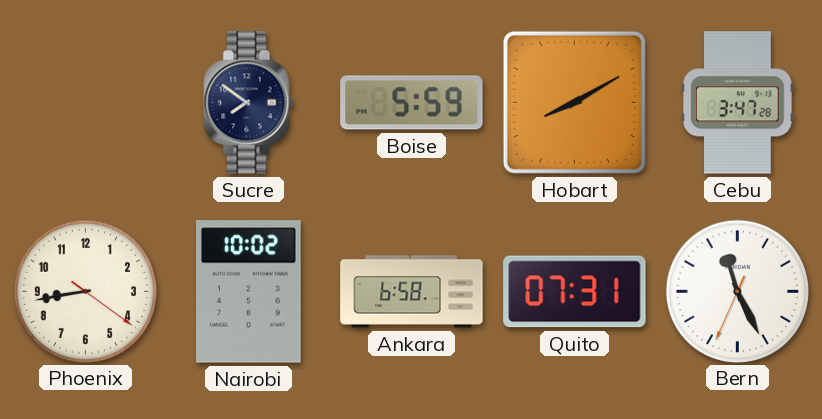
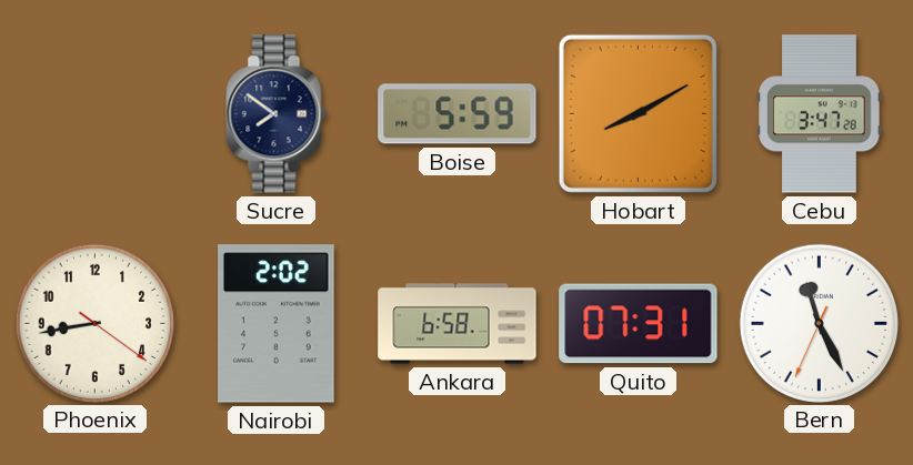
Nairobi: 10:02 -> 2:02 (277, 324)
